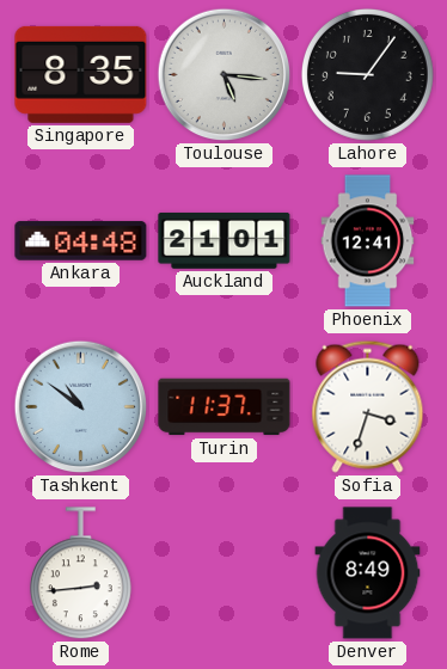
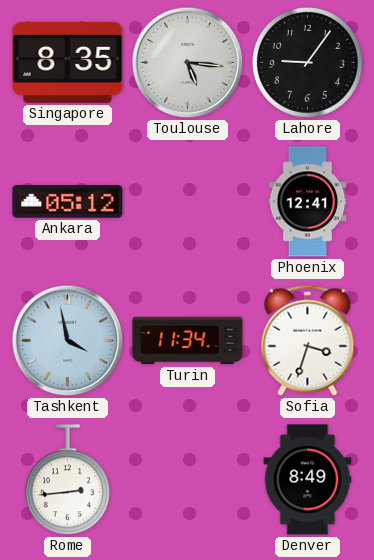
Ankara: 04:48 -> 05:12 (68, 202)
Auckland: 21:01 -> none (225, 241)
Tashkent: 10:51 -> 3:58 (68, 341)
Turin: 11:37 -> 11:34 (188, 341)
